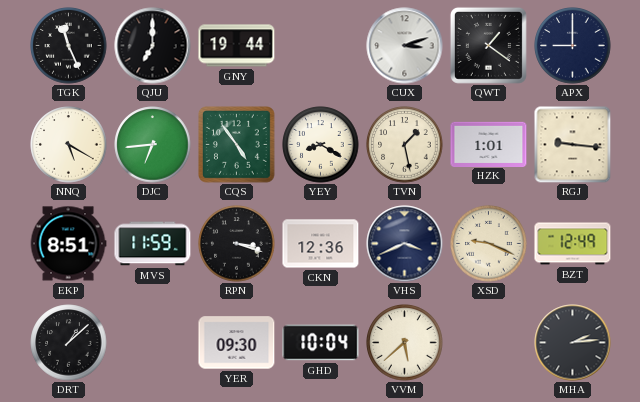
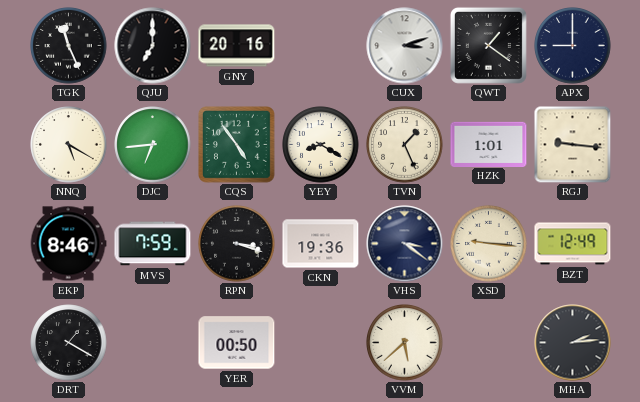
GNY: 19:44 -> 20:16 (237, 46)
TVN: 1:28 -> 1:26 (405, 145)
EKP: 8:51 -> 8:46 (68, 244)
MVS: 11:59 -> 7:59 (153, 244)
CKN: 12:36 -> 19:36 (321, 244)
VHS: 3:41 -> 3:21 (405, 244)
XSD: 9:19 -> 9:16 (489, 244)
DRT: 1:08 -> 1:20 (69, 343)
YER: 09:30 -> 00:50 (237, 343)
GHD: 10:04 -> none (321, 343)
